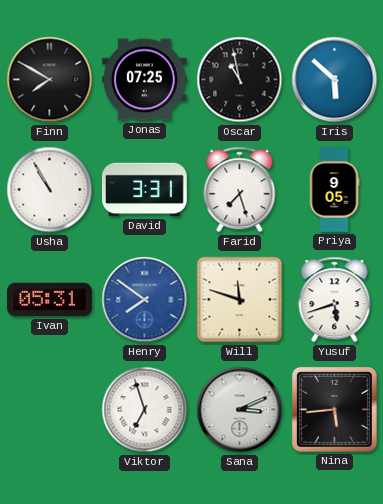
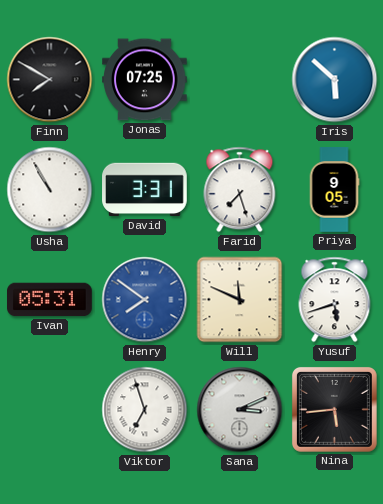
Oscar: 10:58 -> none (240, 80)
Will: 11:48 -> 11:49 (240, 300)
